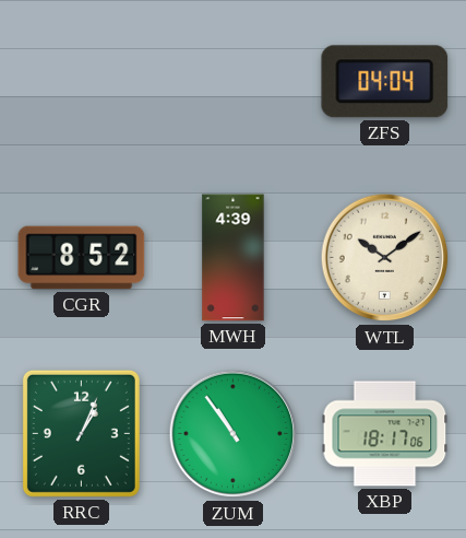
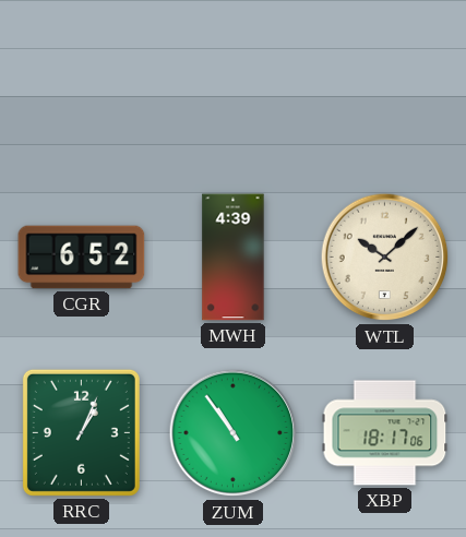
ZFS: 04:04 -> none (385, 82)
CGR: 8:52 -> 6:52 (82, 258)
WTL: 10:09 -> 10:08 (385, 258)
